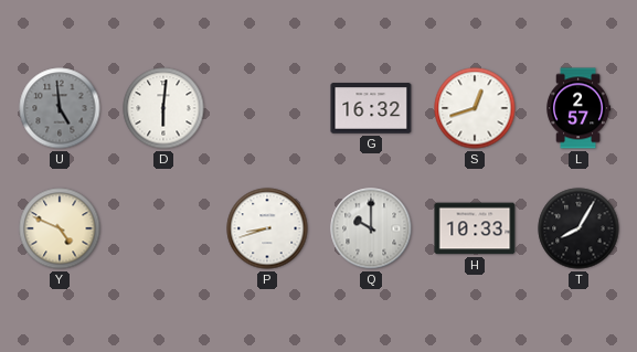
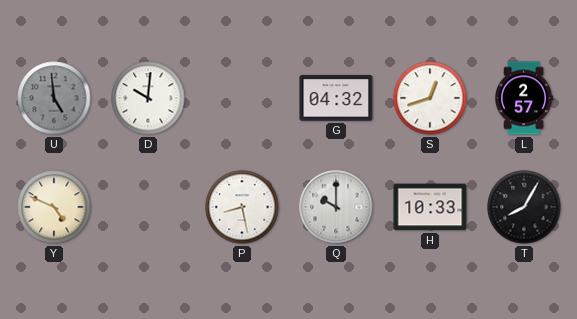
D: 6:01 -> 10:01 (148, 98)
G: 16:32 -> 04:32 (336, 98)
P: 8:42 -> 8:28 (242, 207)
